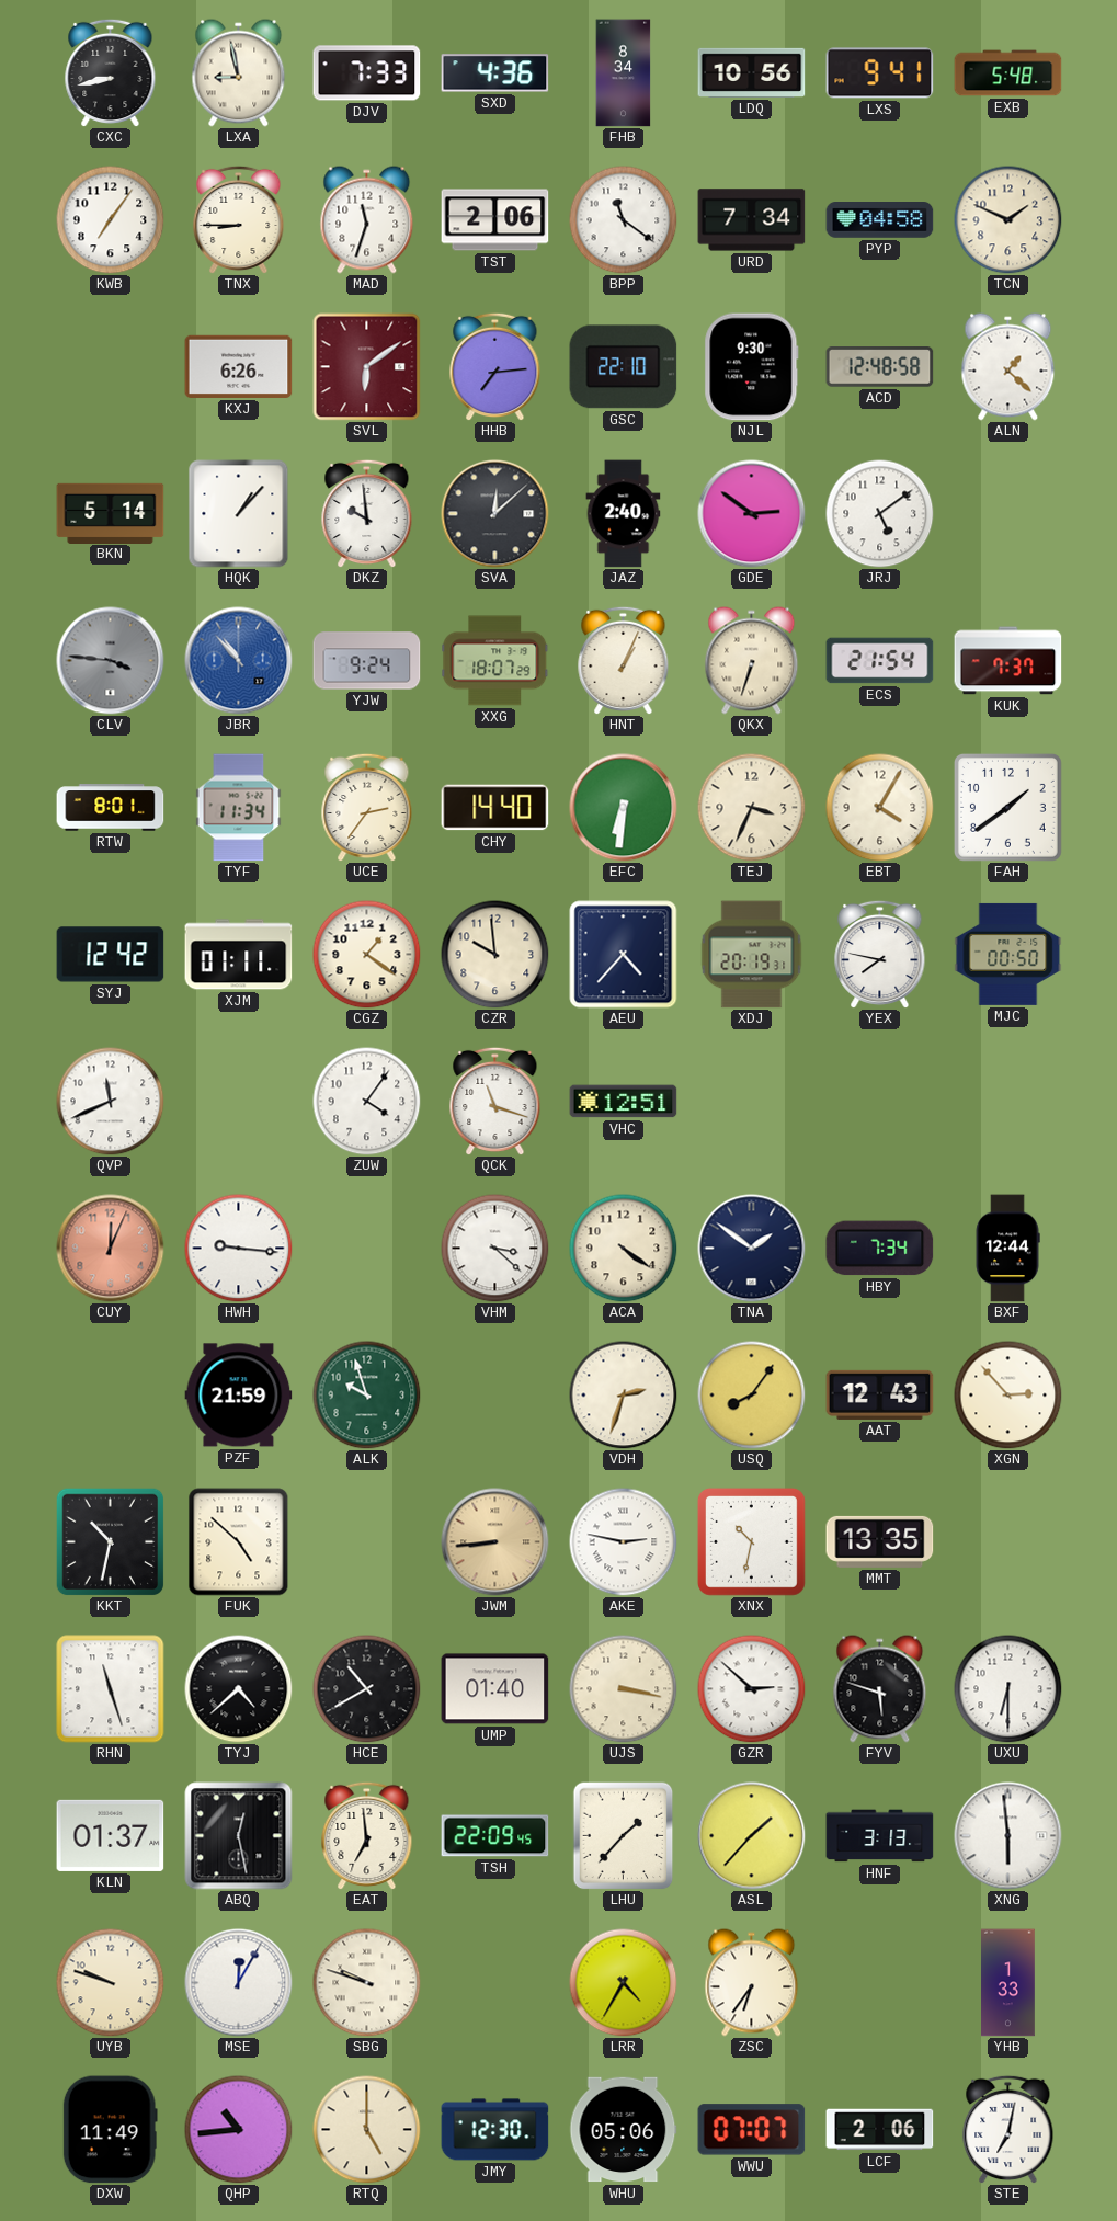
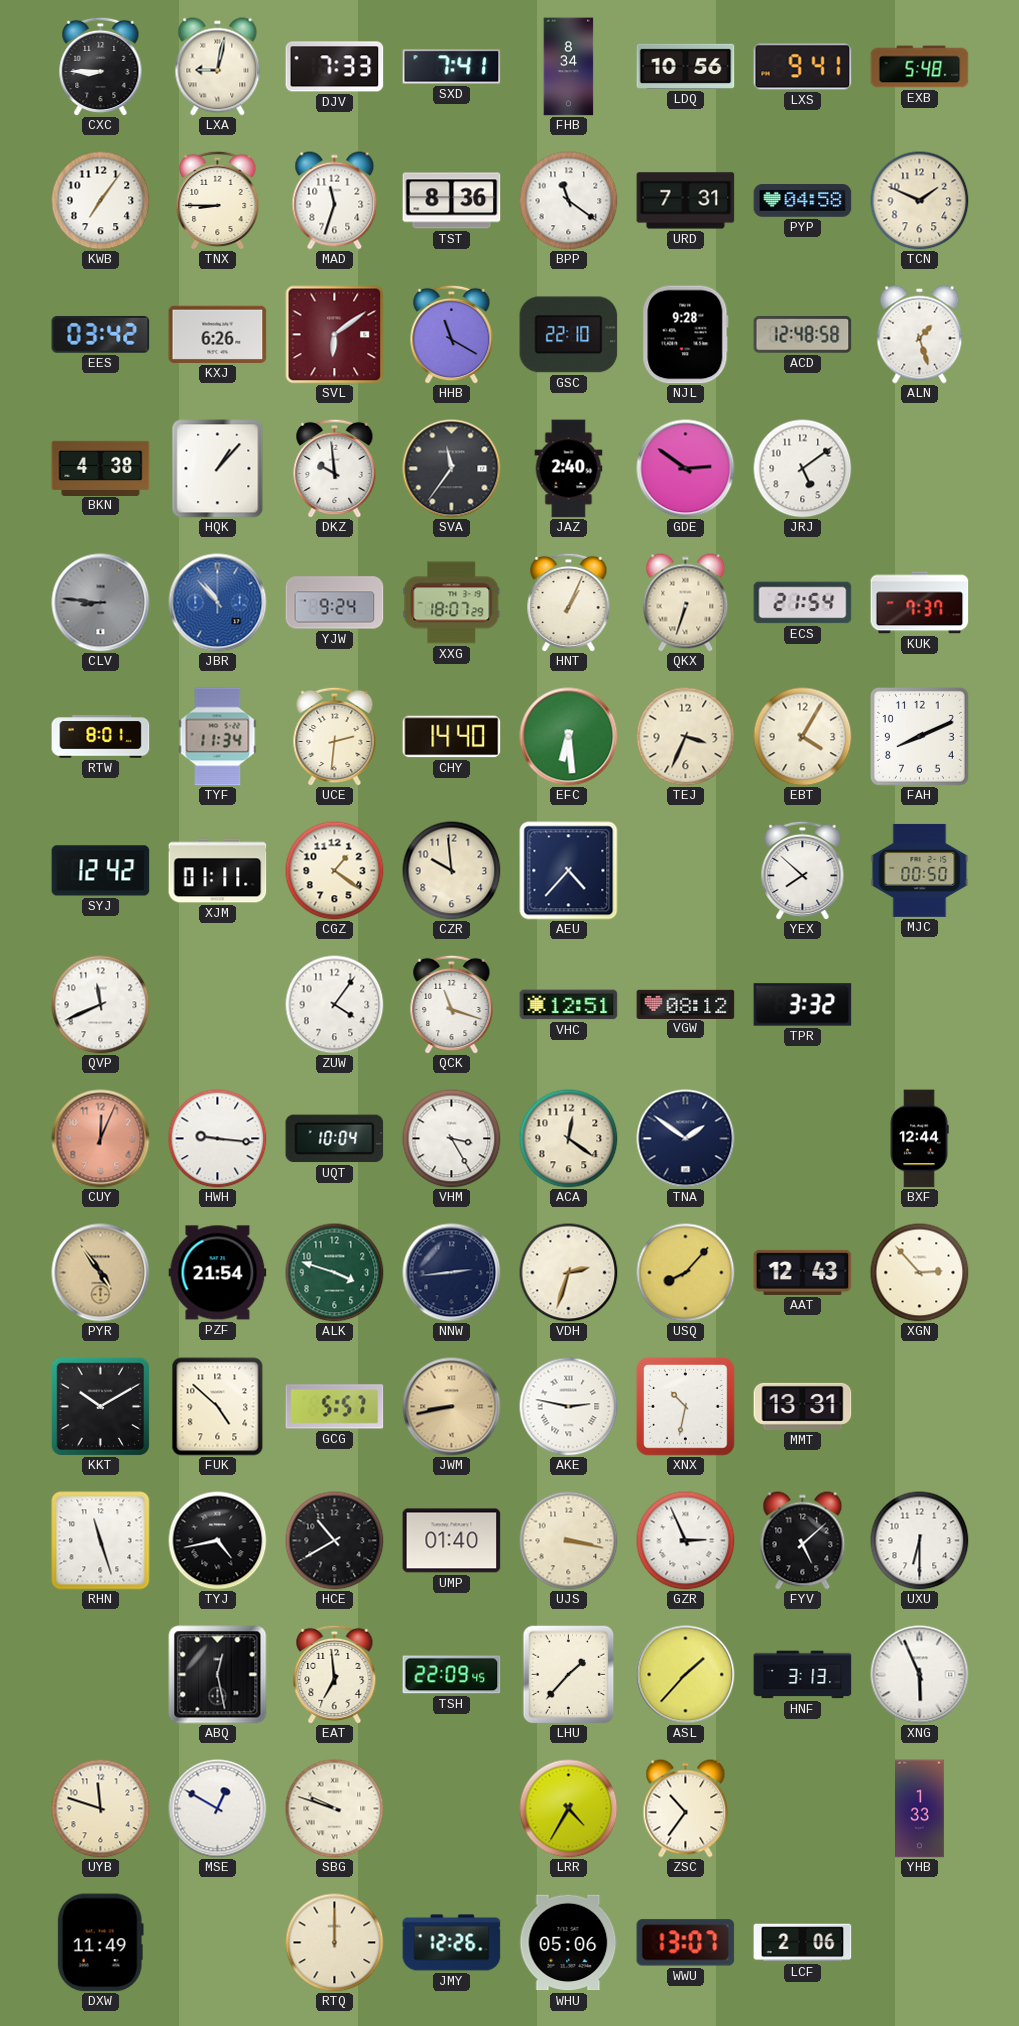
CXC: 8:43 -> 8:45 (101, 66)
LXA: 8:58 -> 9:02 (218, 67)
SXD: 4:36 -> 7:41 (452, 67)
TST: 2:06 -> 8:36 (452, 201)
URD: 7:34 -> 7:31 (686, 201)
EES: none -> 03:42 (101, 335)
HHB: 7:14 -> 11:20 (452, 334)
NJL: 9:30 -> 9:28 (686, 335)
ALN: 1:22 -> 1:27 (920, 335)
BKN: 5:14 -> 4:38 (101, 468)
SVA: 12:08 -> 11:36 (452, 469)
CLV: 3:46 -> 8:46 (101, 603)
UCE: 2:36 -> 2:31 (335, 736)
EFC: 6:31 -> 6:29 (569, 737)
FAH: 1:39 -> 8:11 (919, 736)
XDJ: 20:19 -> none (752, 955)
YEX: 7:47 -> 7:52 (803, 870)
VGW: none -> 08:12 (686, 1004)
TPR: none -> 3:32 (803, 1005)
UQT: none -> 10:04 (335, 1139)
VHM: 3:22 -> 3:25 (452, 1139)
ACA: 4:21 -> 12:21 (569, 1139)
HBY: 7:34 -> none (880, 1249)
PYR: none -> 4:54 (101, 1273)
PZF: 21:59 -> 21:54 (218, 1273)
ALK: 9:57 -> 3:48 (335, 1273)
NNW: none -> 2:44 (452, 1273)
USQ: 8:06 -> 8:07 (686, 1273)
KKT: 10:32 -> 10:10 (100, 1406)
GCG: none -> 5:57 (335, 1407)
JWM: 8:44 -> 8:43 (452, 1407)
MMT: 13:35 -> 13:31 (803, 1406)
TYJ: 4:38 -> 4:43 (218, 1541)
GZR: 2:52 -> 2:56 (686, 1541)
FYV: 5:48 -> 5:08 (803, 1541)
KLN: 01:37 -> none (111, 1835)
XNG: 5:59 -> 5:56 (920, 1675)
UYB: 9:48 -> 11:48 (101, 1809)
MSE: 12:05 -> 12:50 (218, 1809)
ZSC: 6:36 -> 10:36 (686, 1809)
QHP: 10:44 -> none (239, 2130)
RTQ: 5:00 -> 12:00 (335, 1943)
JMY: 12:30 -> 12:26 (452, 1943)
WWU: 07:07 -> 13:07 (686, 1943)
STE: 7:02 -> none (1008, 2129)
